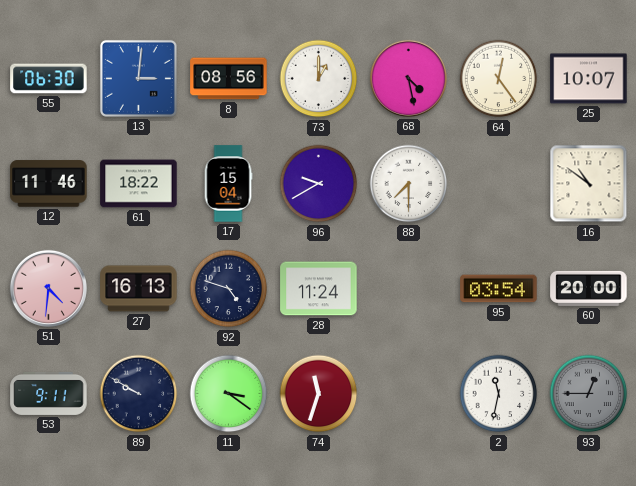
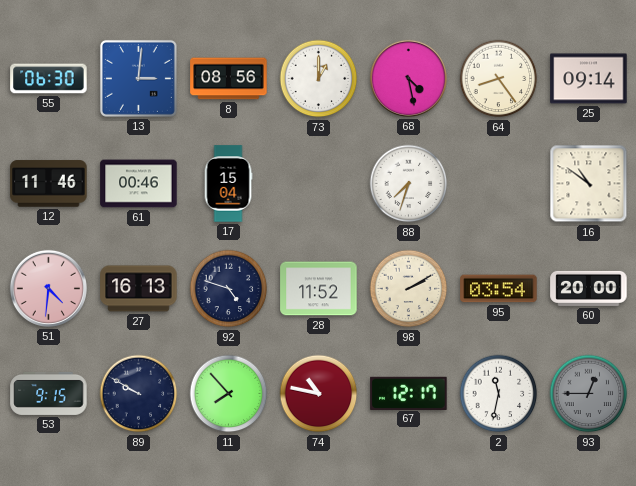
64: 12:24 -> 8:24 (499, 79)
25: 10:07 -> 09:14 (589, 79)
61: 18:22 -> 00:46 (139, 184)
96: 9:40 -> none (319, 184)
88: 7:30 -> 7:33 (409, 184)
28: 11:24 -> 11:52 (319, 289)
98: none -> 2:10 (409, 289)
53: 9:11 -> 9:15 (49, 393)
11: 3:21 -> 7:53 (229, 394)
74: 11:33 -> 10:47 (319, 394)
67: none -> 12:17 (409, 393)
